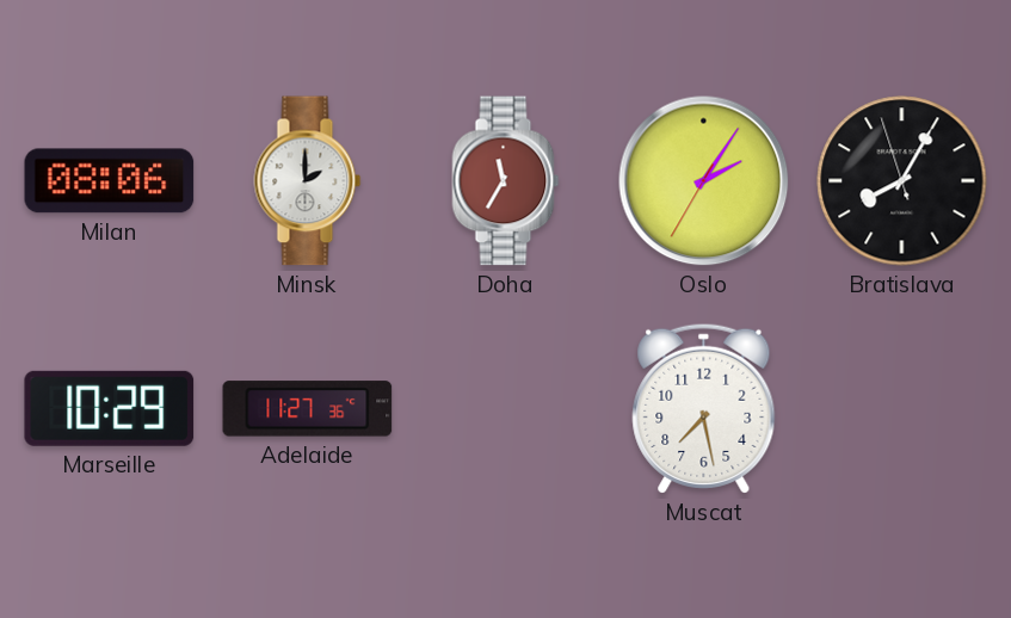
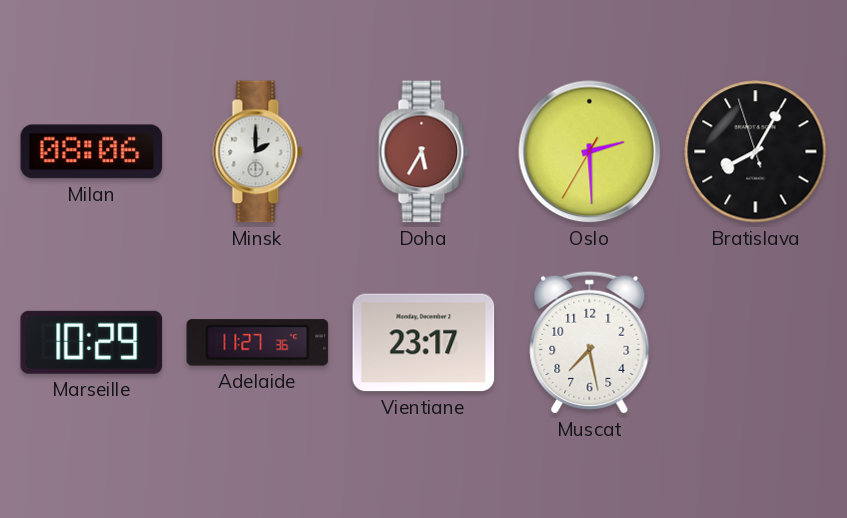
Doha: 11:35 -> 5:35 (424, 152)
Oslo: 2:05 -> 2:29 (590, 152)
Vientiane: none -> 23:17 (424, 343)
